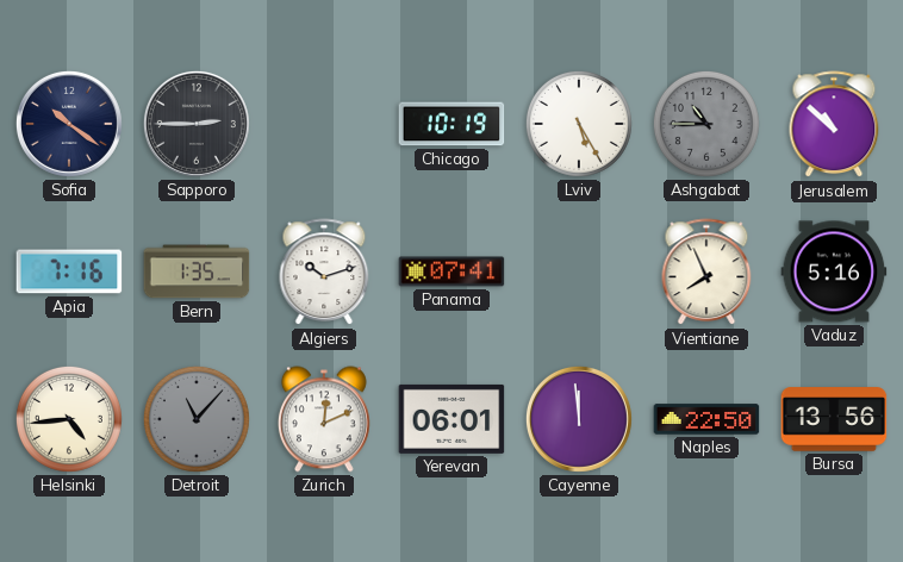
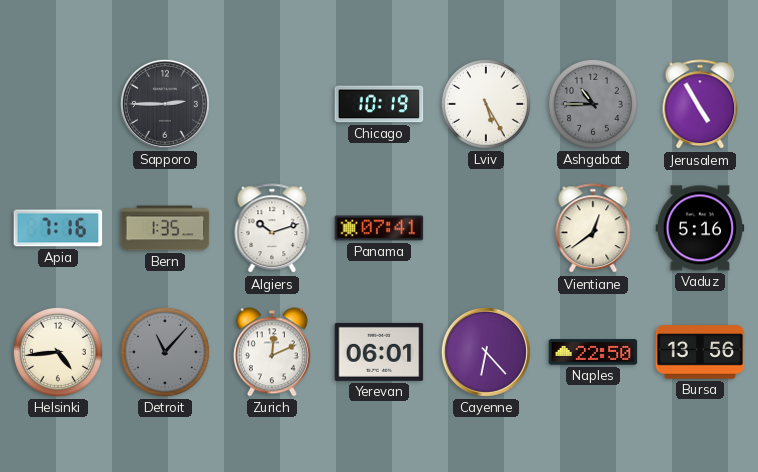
Sofia: 10:21 -> none (69, 124)
Jerusalem: 10:52 -> 4:55 (700, 105)
Vientiane: 7:56 -> 12:39 (593, 229)
Cayenne: 11:59 -> 6:23 (486, 352)
